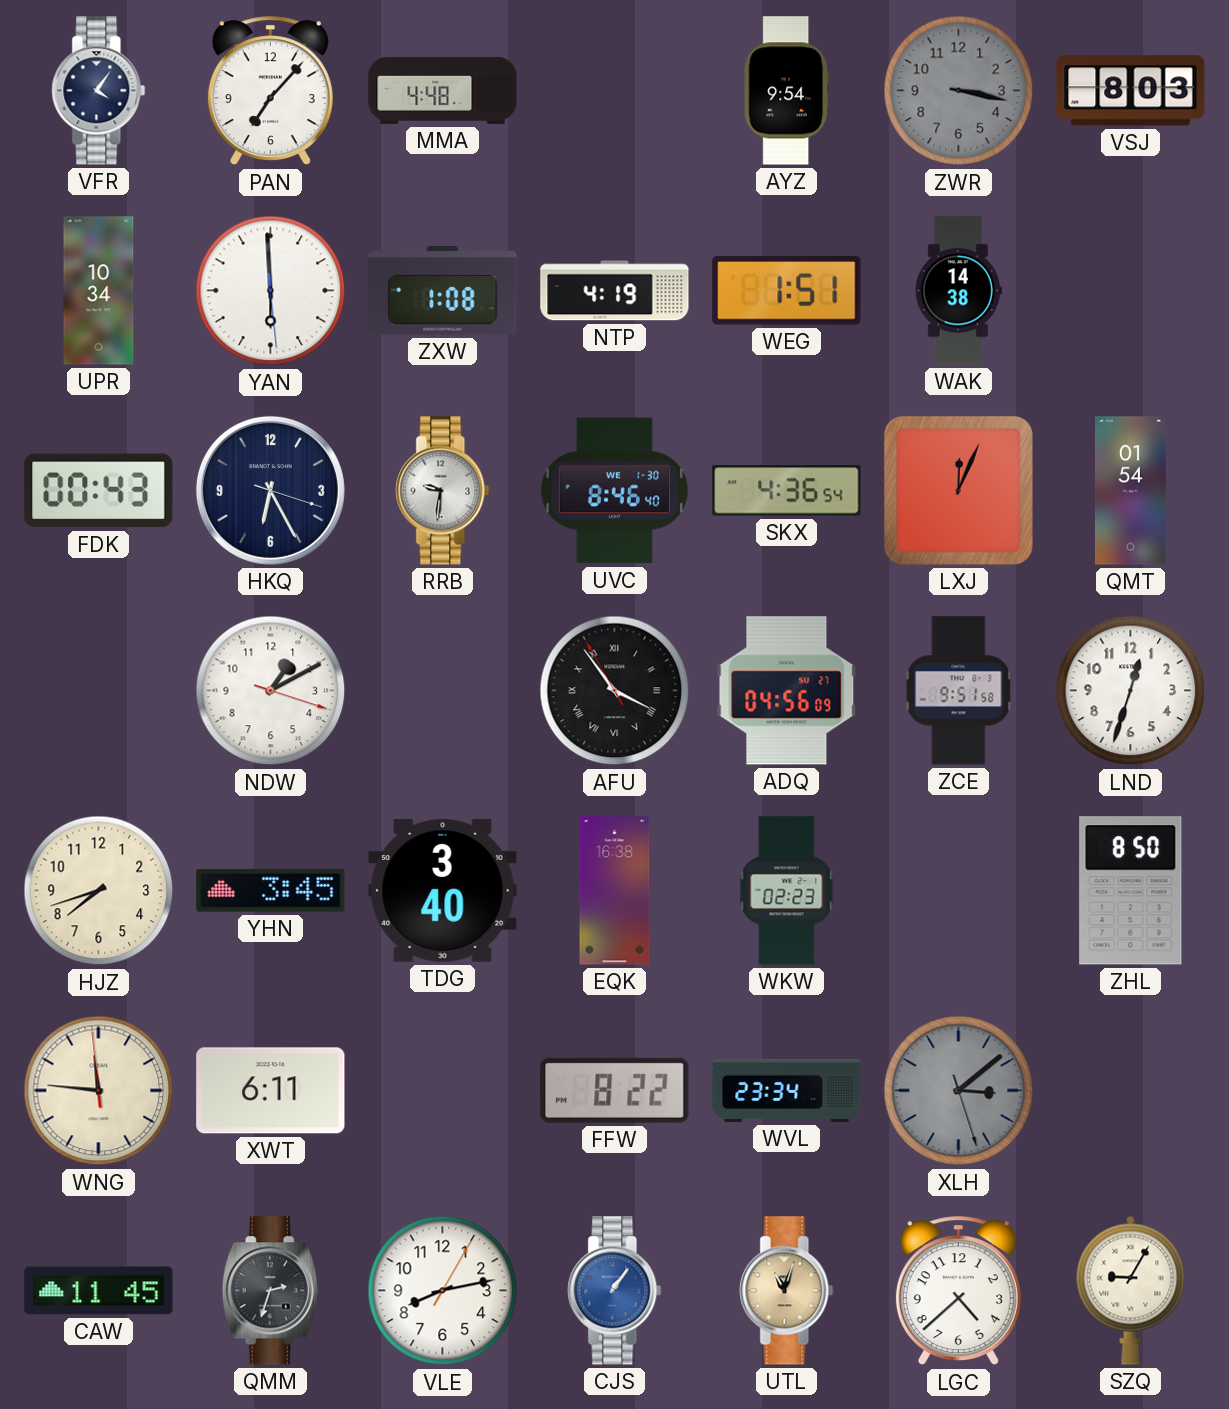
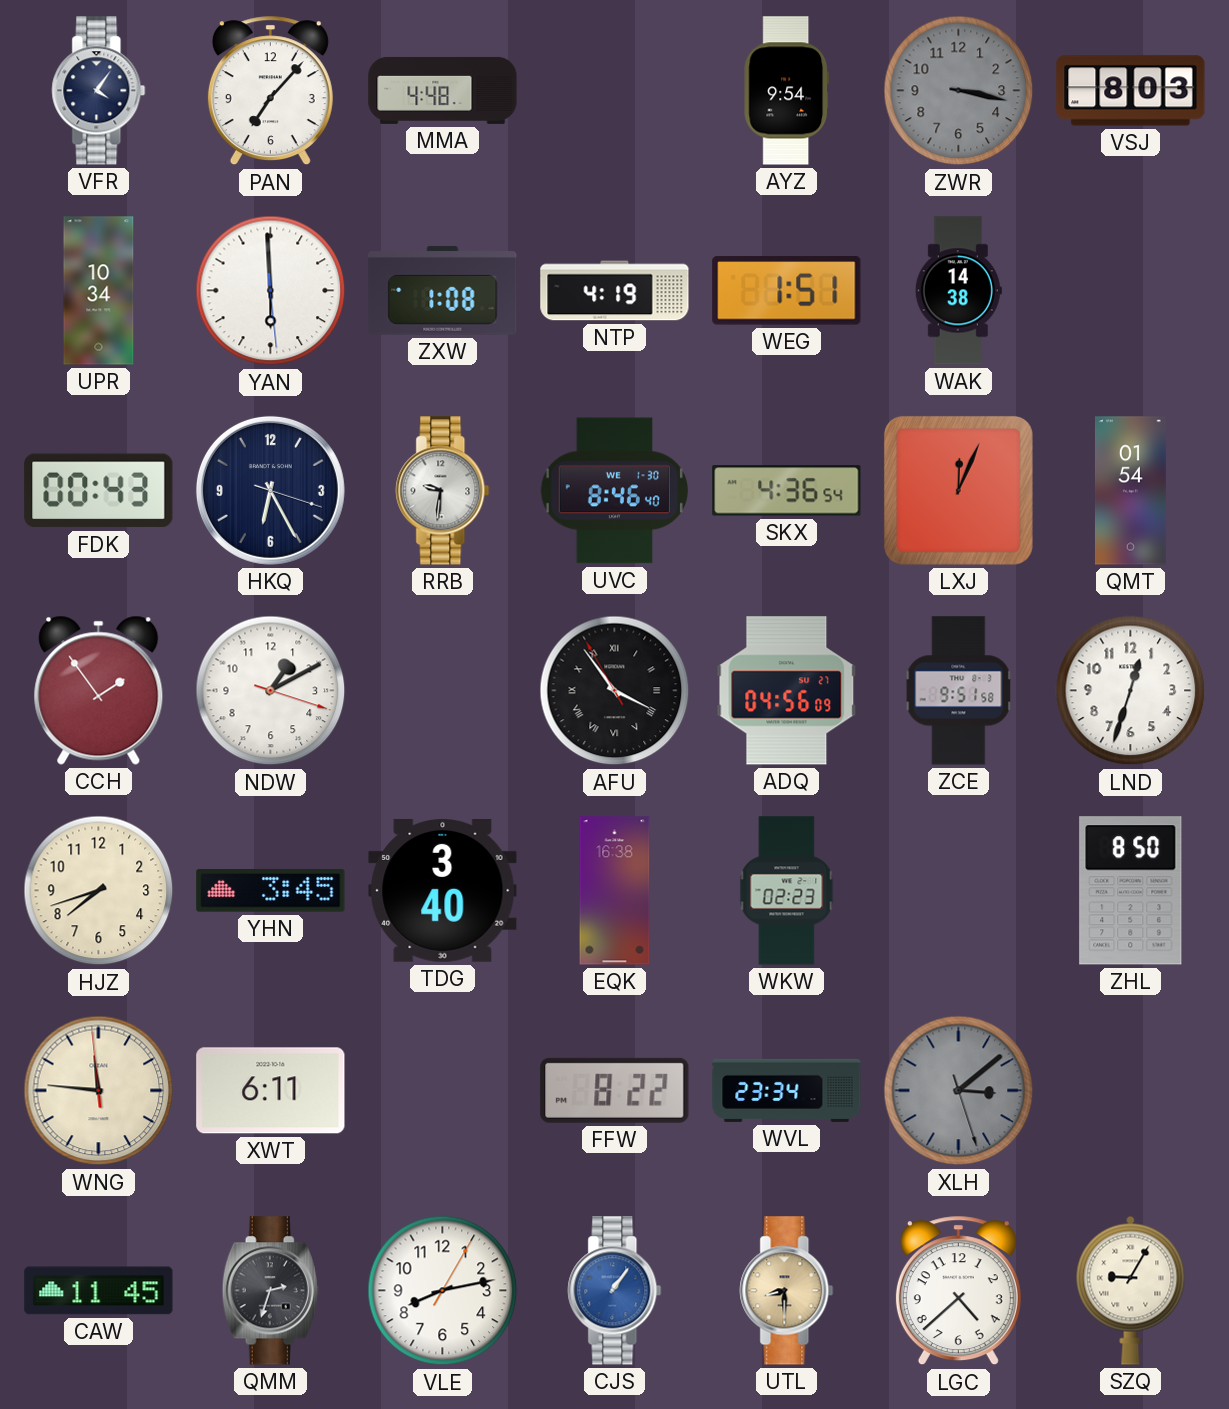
CCH: none -> 1:54 (99, 690)
UTL: 11:03 -> 8:30 (787, 1291)
